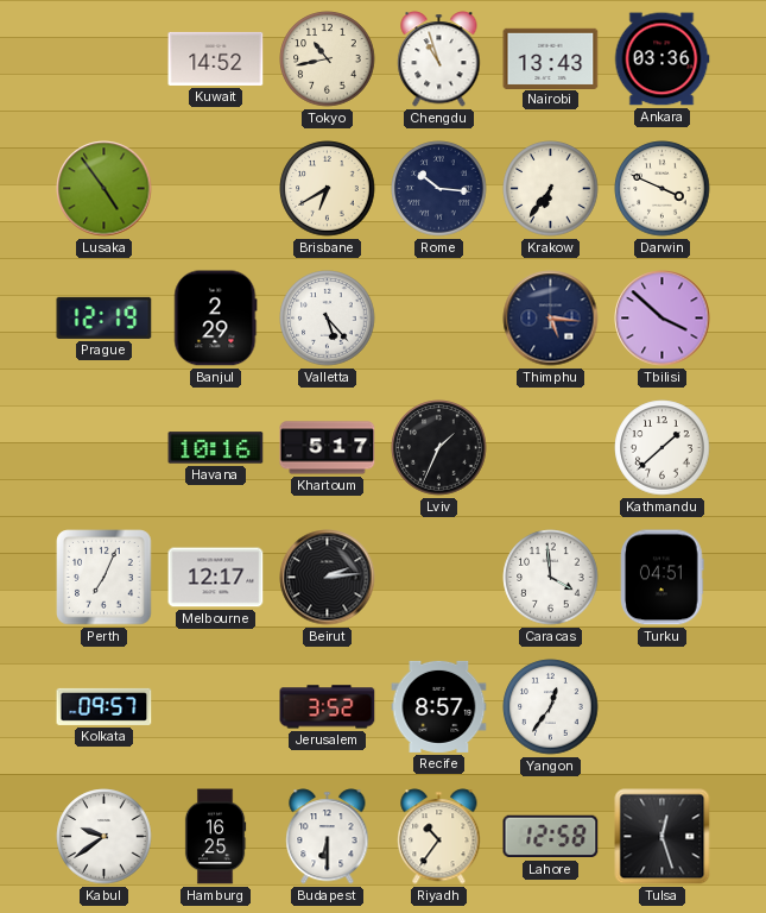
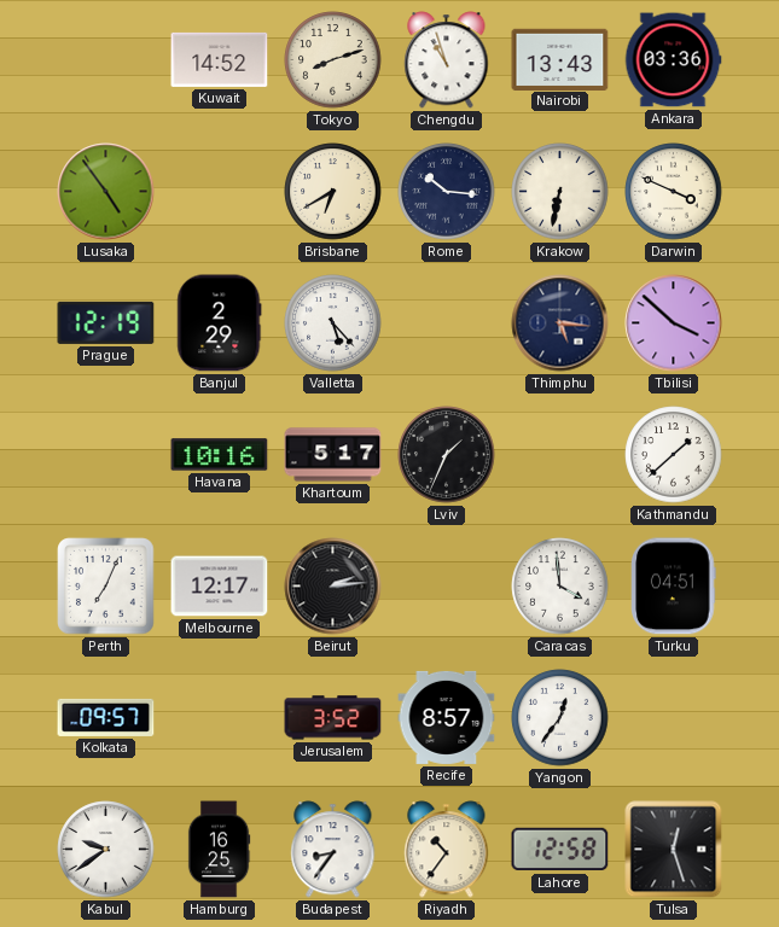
Tokyo: 10:43 -> 8:12 (333, 60)
Krakow: 6:36 -> 6:32 (560, 192)
Budapest: 6:30 -> 8:36 (333, 850)
